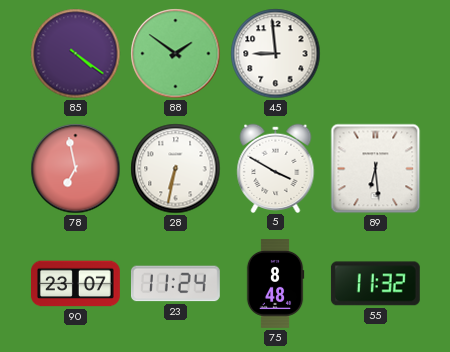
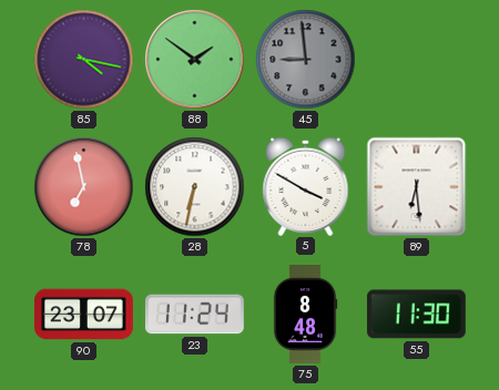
85: 4:21 -> 4:17 (84, 60)
45 dial: white -> grey (306, 60)
55: 11:32 -> 11:30 (416, 315)
